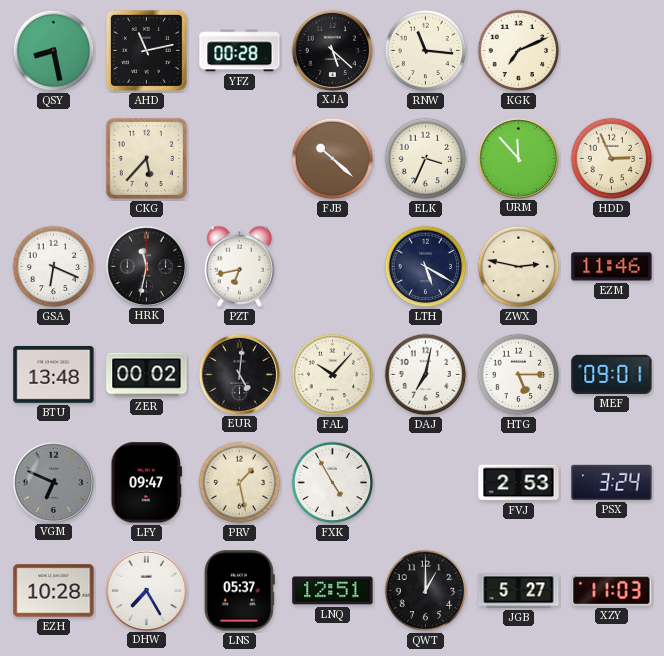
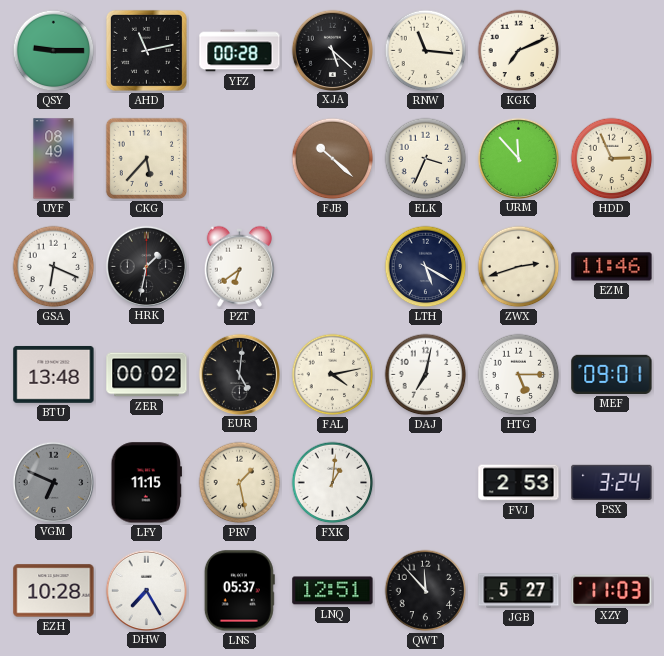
QSY: 8:28 -> 9:15 (54, 51)
UYF: none -> 08:49 (54, 159)
HRK: 11:32 -> 1:32 (146, 266)
PZT: 6:43 -> 6:39 (239, 266)
ZWX: 2:47 -> 2:42 (519, 267)
FAL: 10:07 -> 4:13 (333, 375)
LFY: 09:47 -> 11:15 (146, 483)
FXK: 4:55 -> 1:01 (333, 483)
QWT: 1:00 -> 11:53 (426, 591)
